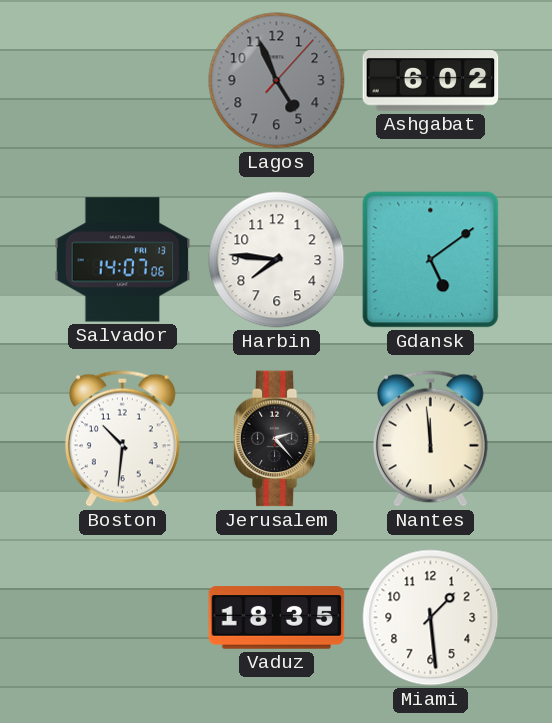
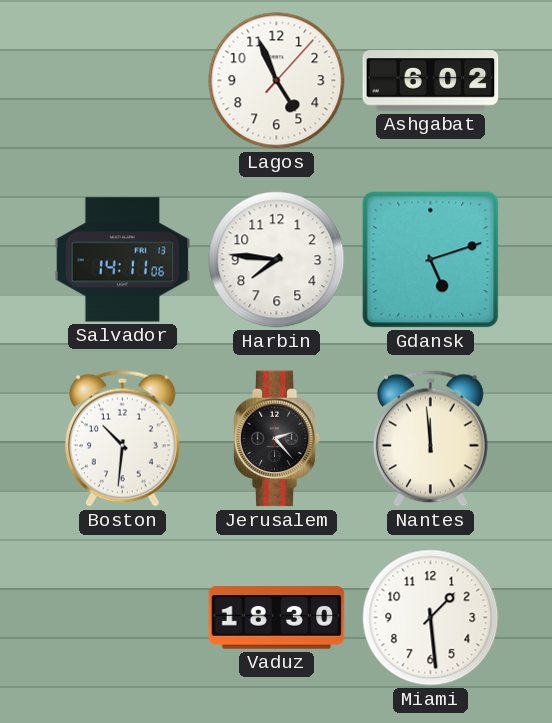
Lagos dial: grey -> white (277, 81)
Salvador: 14:07 -> 14:11 (123, 260)
Gdansk: 5:09 -> 5:12 (431, 260)
Vaduz: 18:35 -> 18:30 (277, 618)
